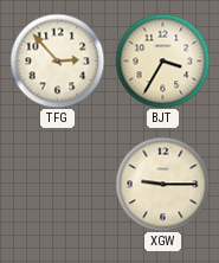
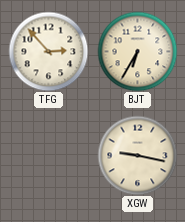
BJT: 3:35 -> 6:35 (137, 51)
XGW: 9:15 -> 9:17 (137, 155)
